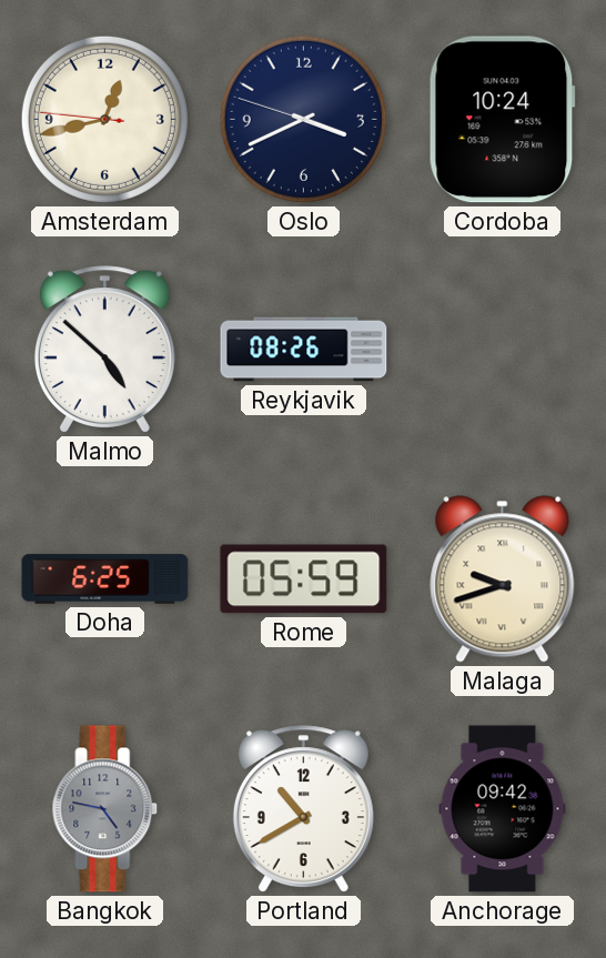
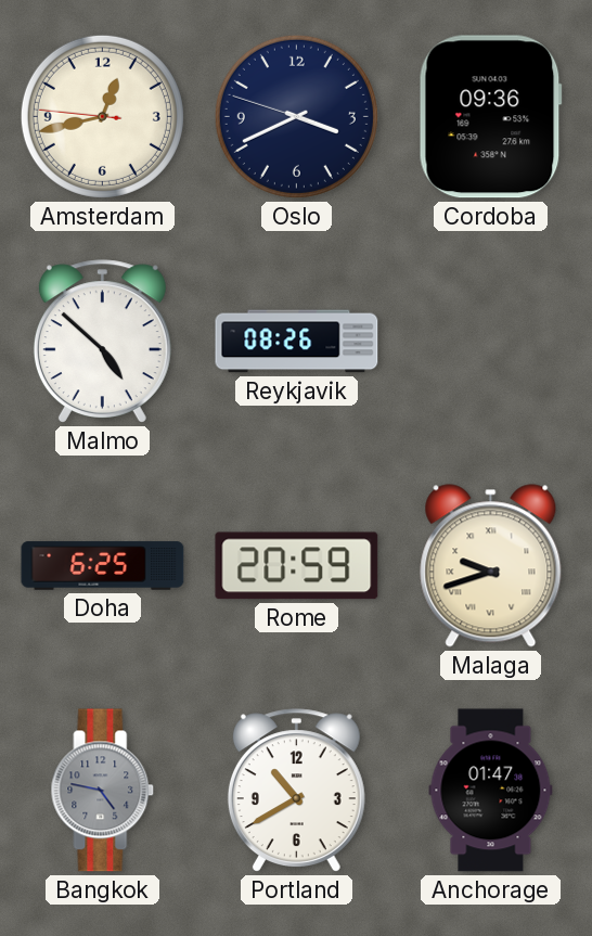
Cordoba: 10:24 -> 09:36 (490, 117)
Rome: 05:59 -> 20:59 (297, 566)
Anchorage: 09:42 -> 01:47 (491, 791)
